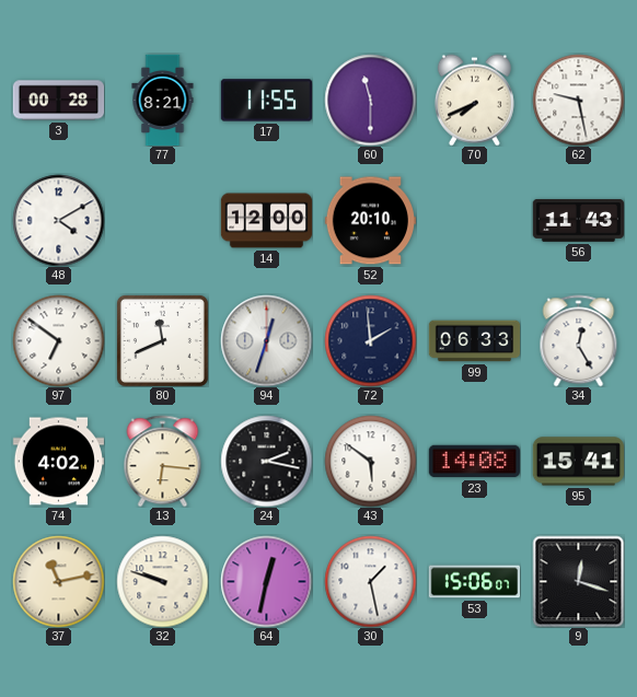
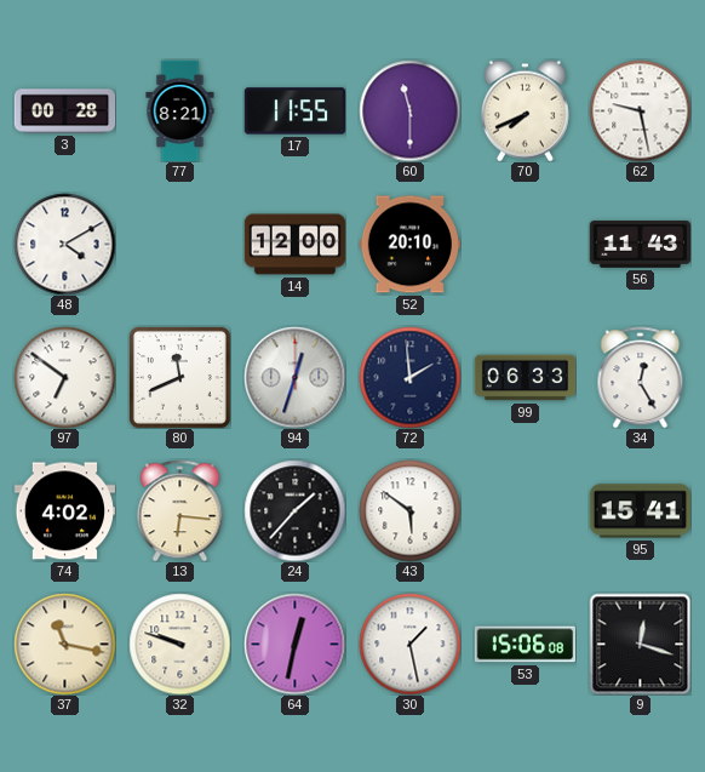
24: 2:17 -> 1:37 (294, 510)
23: 14:08 -> none (474, 462)
37: 11:13 -> 11:17 (64, 644)
53: 15:06:07 -> 15:06:08 (525, 645)
